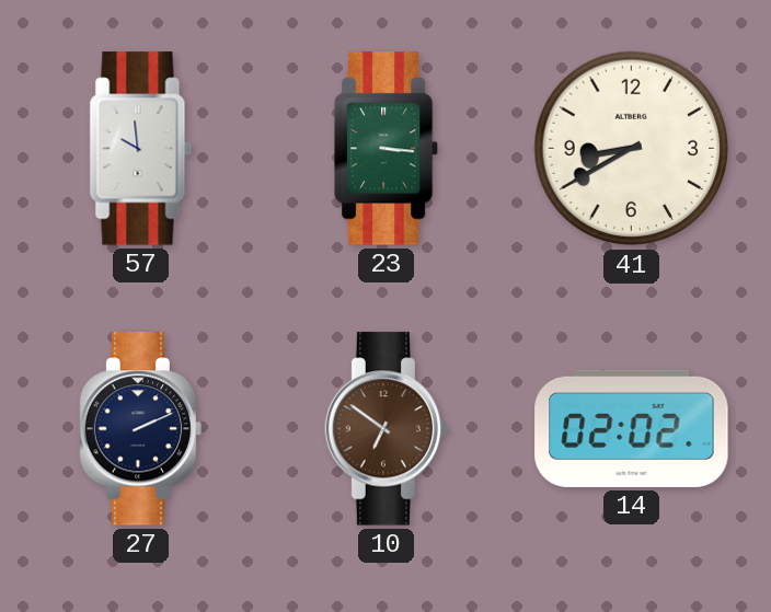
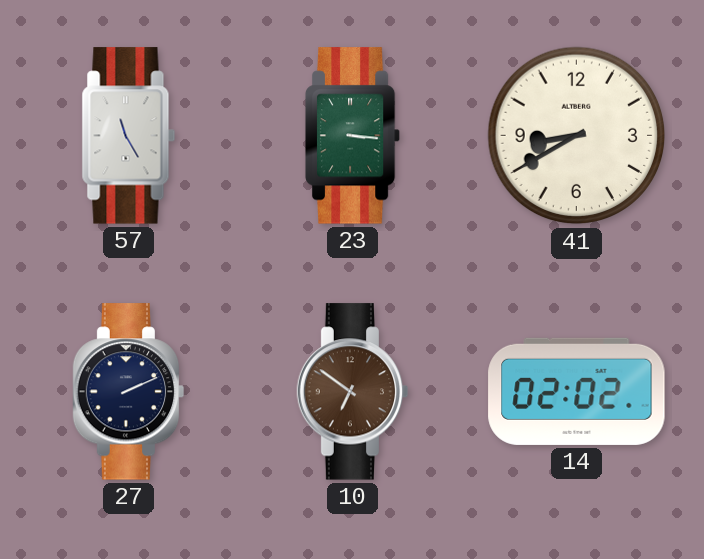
57: 9:59 -> 11:25 (129, 136)
